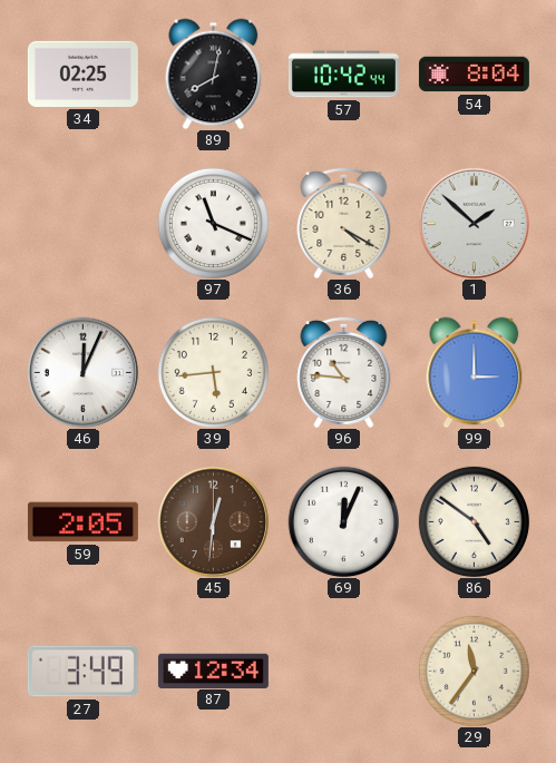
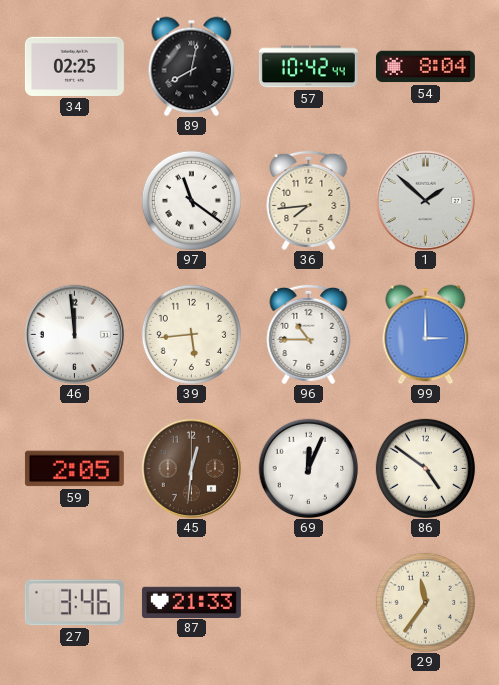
97: 11:19 -> 11:21 (191, 200)
36: 4:20 -> 7:44 (309, 200)
46: 12:04 -> 11:59 (74, 334)
96: 10:46 -> 10:45 (309, 334)
27: 3:49 -> 3:46 (74, 603)
87: 12:34 -> 21:33 (191, 602)
